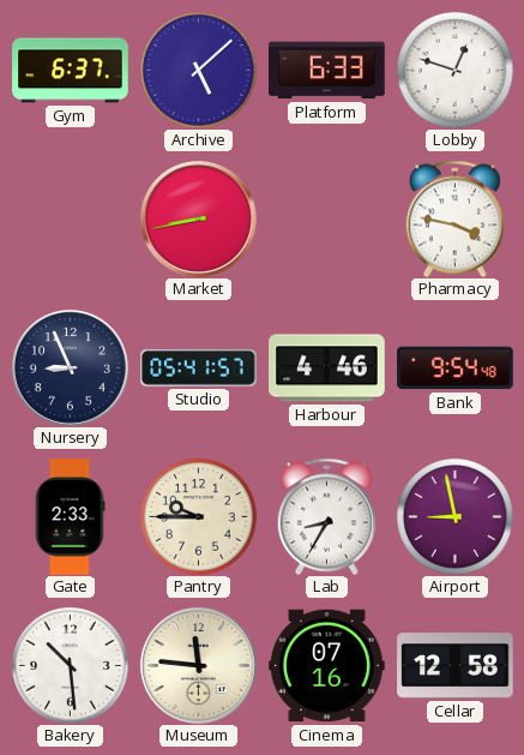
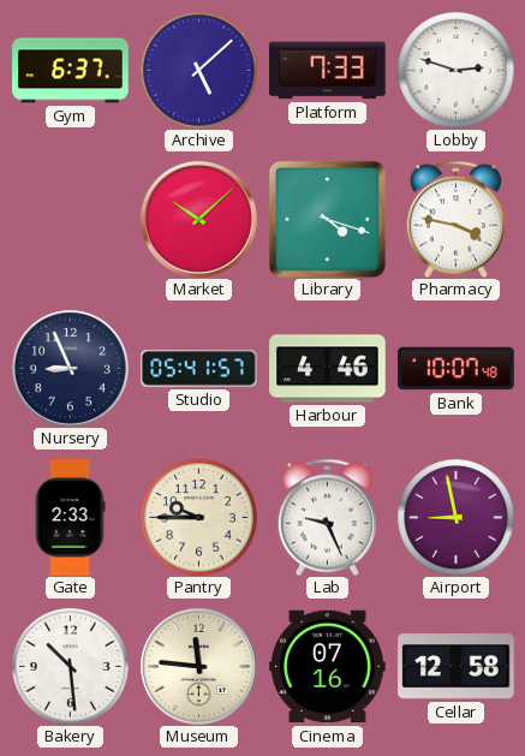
Platform: 6:33 -> 7:33 (328, 71)
Lobby: 12:48 -> 2:48 (457, 71)
Market: 8:43 -> 10:08 (198, 219)
Library: none -> 4:18 (327, 219)
Bank: 9:54 -> 10:07 (457, 369)
Lab: 8:35 -> 9:26 (327, 517)
